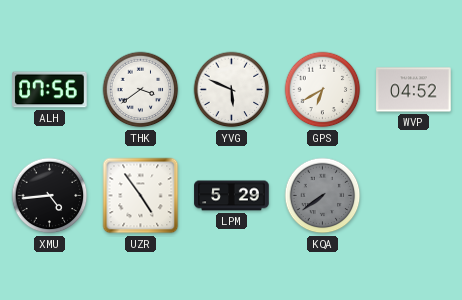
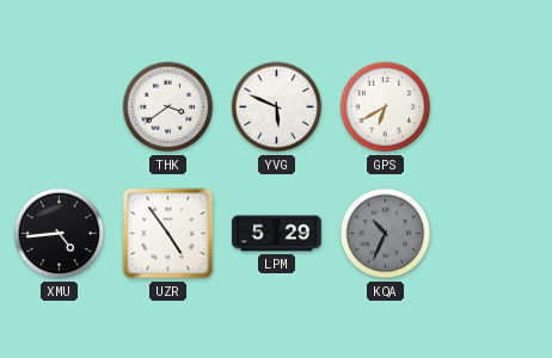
ALH: 07:56 -> none (50, 90)
WVP: 04:52 -> none (414, 90)
KQA: 7:39 -> 10:34 (386, 234)
